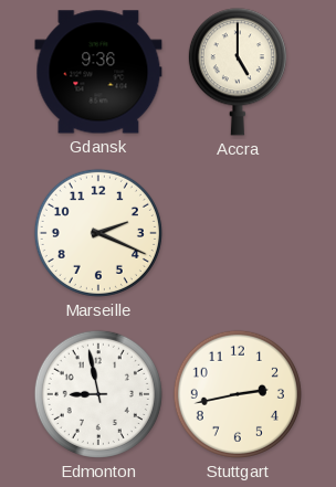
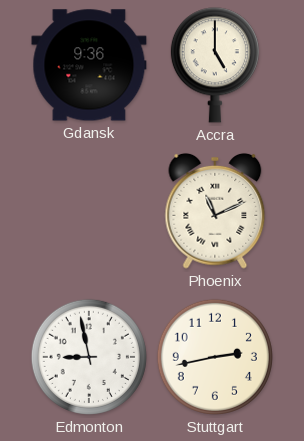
Marseille: 2:19 -> none (98, 233)
Phoenix: none -> 11:11 (215, 211)
